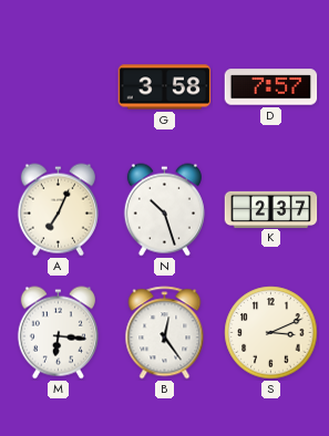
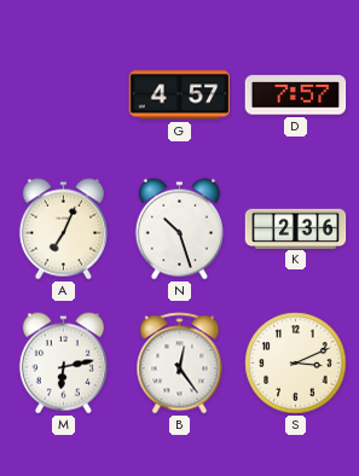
G: 3:58 -> 4:57 (180, 95)
K: 2:37 -> 2:36 (296, 228)
M: 6:16 -> 6:13 (63, 364)
